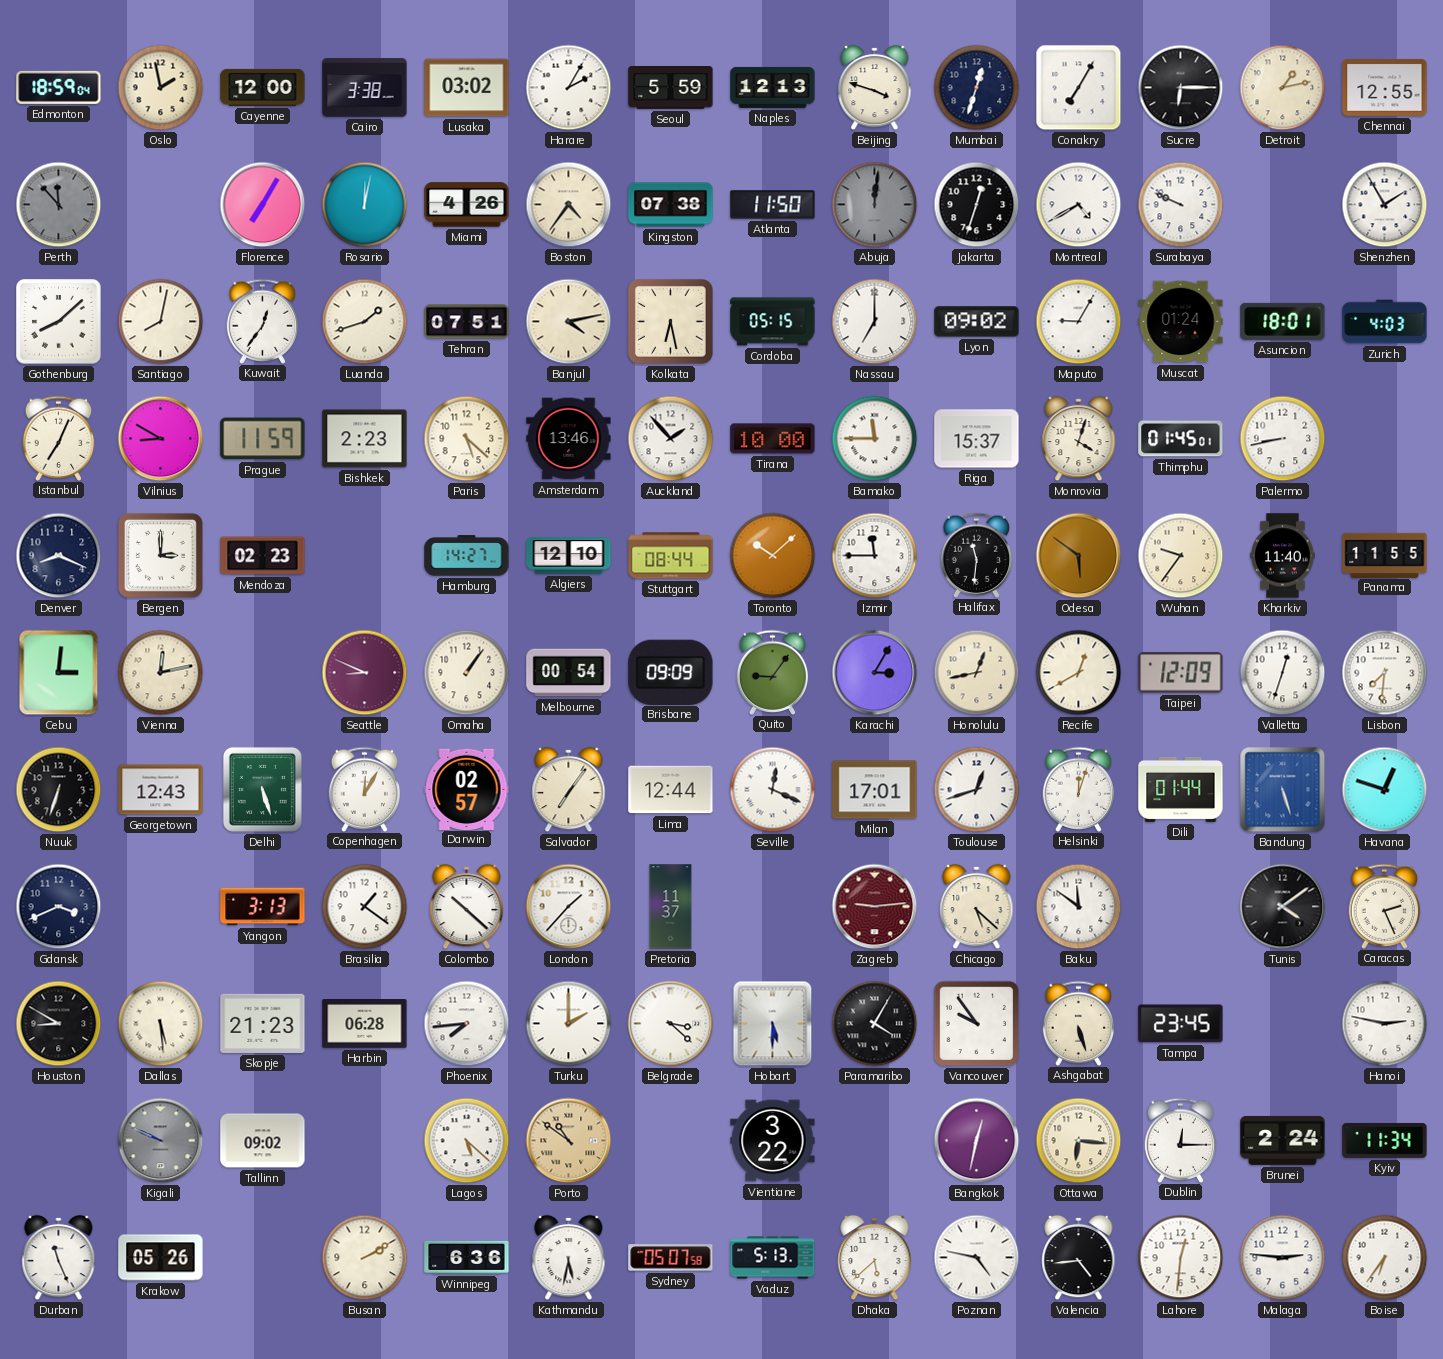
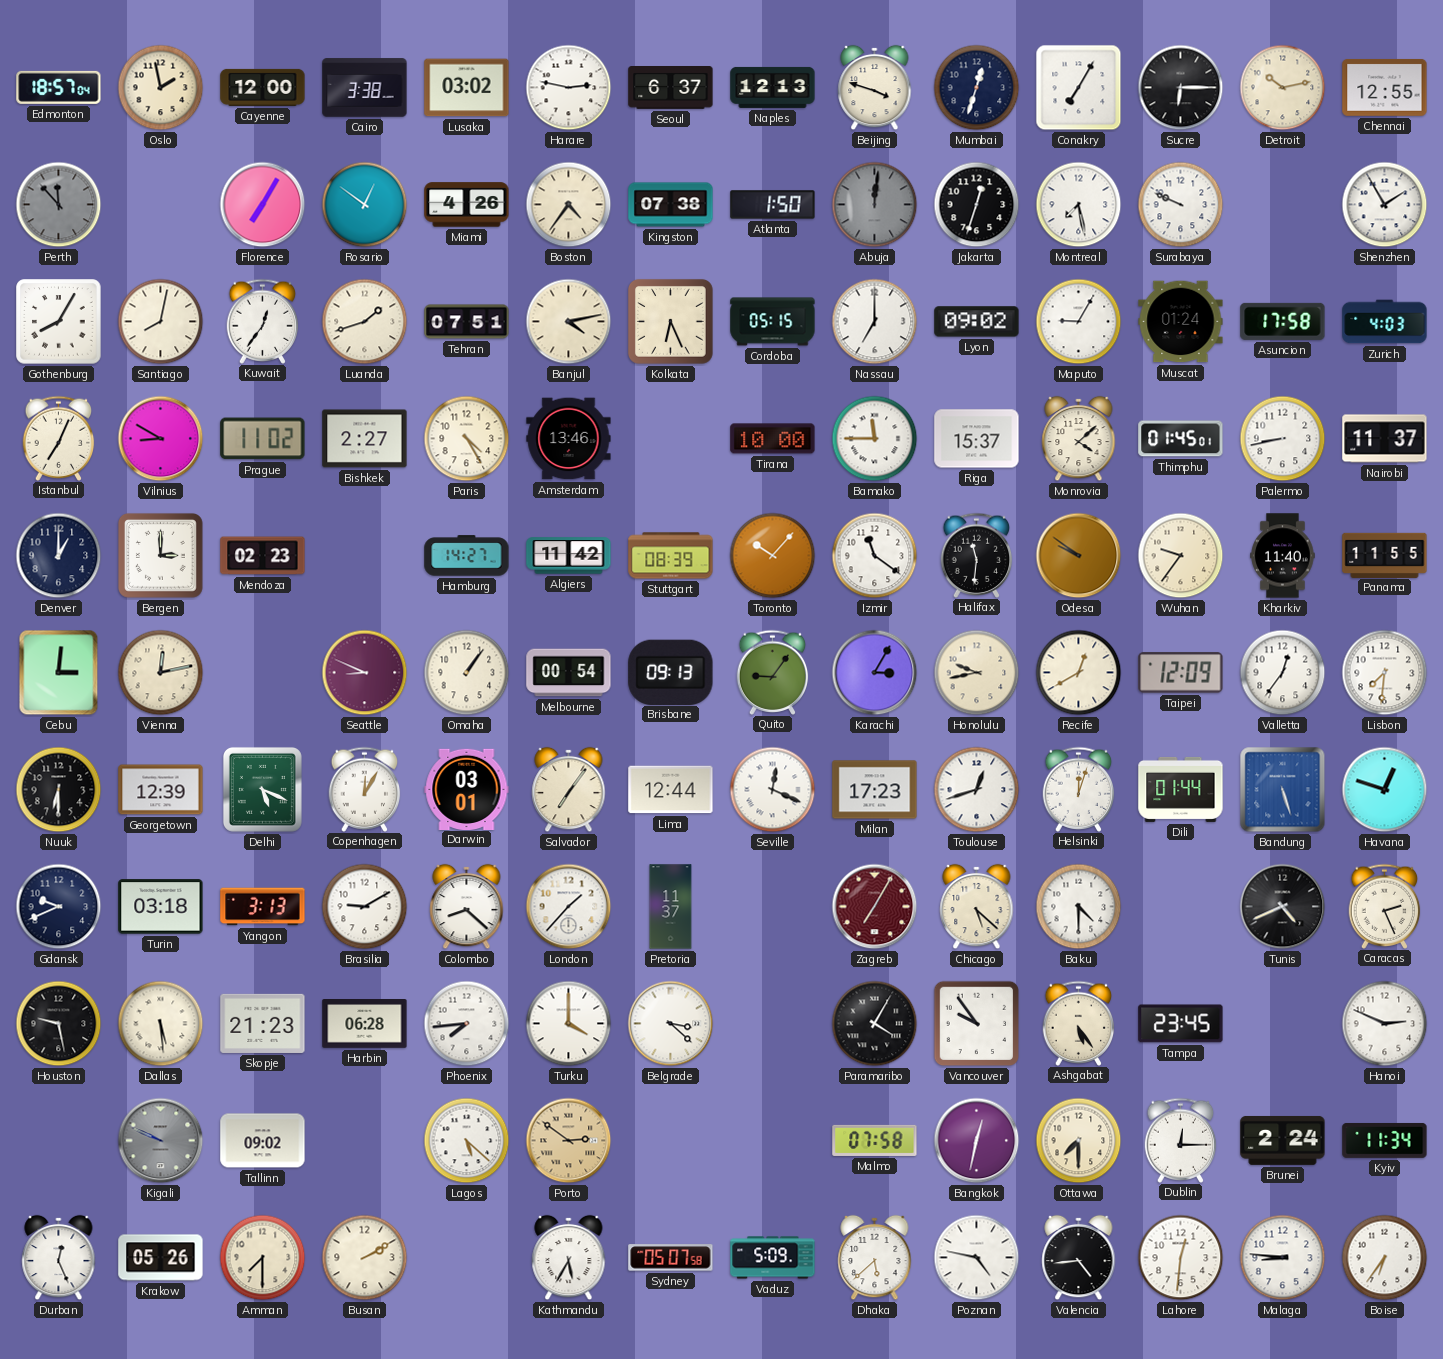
Edmonton: 18:59 -> 18:57 (59, 87)
Harare: 2:05 -> 2:47 (569, 88)
Seoul: 5:59 -> 6:37 (671, 88)
Detroit: 1:13 -> 10:13 (1283, 88)
Rosario: 12:02 -> 12:51 (365, 205)
Atlanta: 11:50 -> 1:50 (773, 205)
Montreal: 4:40 -> 7:28 (1079, 205)
Gothenburg: 8:08 -> 8:05 (59, 322)
Kolkata: 6:28 -> 6:26 (670, 321)
Asuncion: 18:01 -> 17:58 (1283, 321)
Prague: 11:59 -> 11:02 (263, 439)
Bishkek: 2:23 -> 2:27 (365, 439)
Paris: 5:22 -> 4:25 (467, 439)
Auckland: 1:53 -> none (671, 439)
Monrovia: 4:03 -> 4:08 (1079, 439)
Nairobi: none -> 11:37 (1385, 439)
Denver: 8:19 -> 1:00 (59, 556)
Algiers: 12:10 -> 11:42 (569, 556)
Stuttgart: 08:44 -> 08:39 (671, 556)
Toronto: 10:08 -> 10:07 (773, 556)
Izmir: 11:45 -> 11:21 (875, 556)
Odesa: 5:51 -> 9:51 (1079, 556)
Brisbane: 09:09 -> 09:13 (671, 672)
Honolulu: 12:43 -> 9:43 (977, 673)
Valletta: 12:33 -> 12:36 (1283, 673)
Nuuk: 6:33 -> 6:30 (59, 790)
Georgetown: 12:43 -> 12:39 (161, 790)
Delhi: 5:27 -> 5:19 (262, 789)
Darwin: 02:57 -> 03:01 (467, 789)
Milan: 17:01 -> 17:23 (875, 790)
Gdansk: 3:41 -> 9:41 (59, 907)
Turin: none -> 03:18 (161, 907)
Brasilia: 1:21 -> 9:10 (365, 907)
Colombo: 10:22 -> 8:22 (467, 907)
Zagreb: 9:14 -> 7:05 (875, 907)
Baku: 11:51 -> 4:30 (1079, 907)
Tunis: 4:09 -> 4:41 (1283, 907)
Houston: 8:50 -> 9:28 (59, 1024)
Turku: 2:00 -> 4:00 (569, 1024)
Hobart: 5:30 -> none (773, 1024)
Ashgabat: 5:27 -> 5:24 (1079, 1023)
Hanoi: 2:47 -> 2:49 (1385, 1024)
Porto: 10:51 -> 2:51 (569, 1141)
Vientiane: 3:22 -> none (773, 1141)
Malmo: none -> 07:58 (875, 1140)
Ottawa: 6:16 -> 7:30 (1079, 1141)
Durban: 11:26 -> 12:26 (59, 1258)
Amman: none -> 7:30 (263, 1258)
Winnipeg: 6:36 -> none (467, 1257)
Kathmandu: 5:32 -> 5:35 (569, 1258)
Vaduz: 5:13 -> 5:09 (773, 1258)
Malaga: 2:46 -> 8:46 (1283, 1258)
